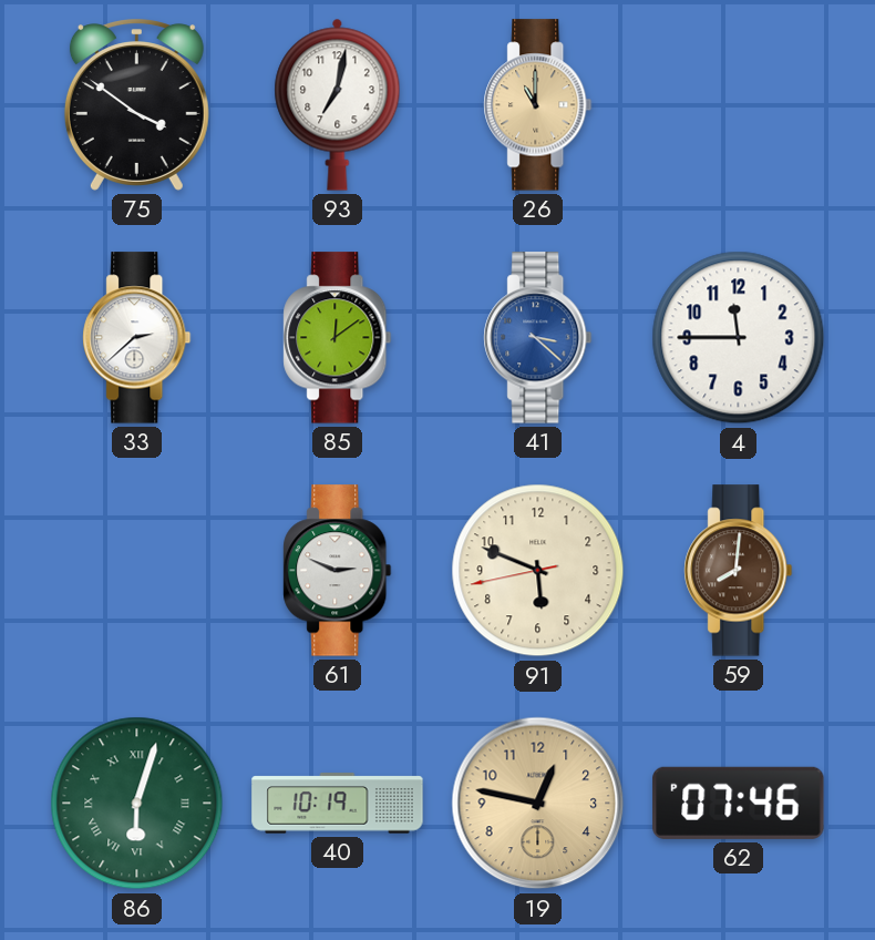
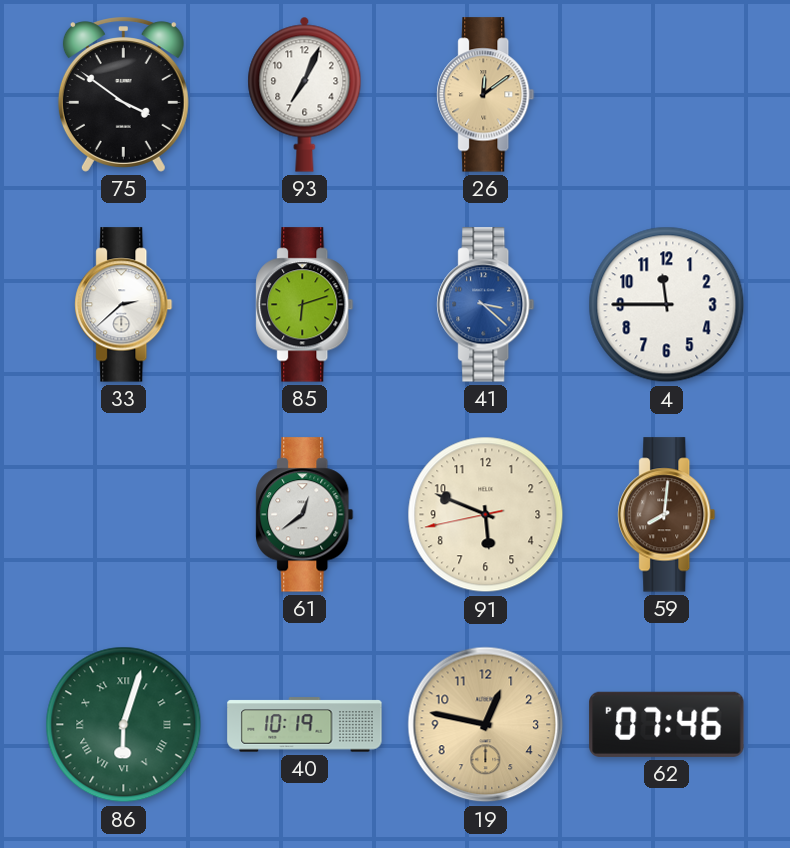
93: 7:02 -> 7:04 (305, 94)
26: 11:00 -> 12:09 (486, 95)
85: 12:09 -> 6:12 (305, 305)
61: 2:49 -> 12:39 (305, 515)
